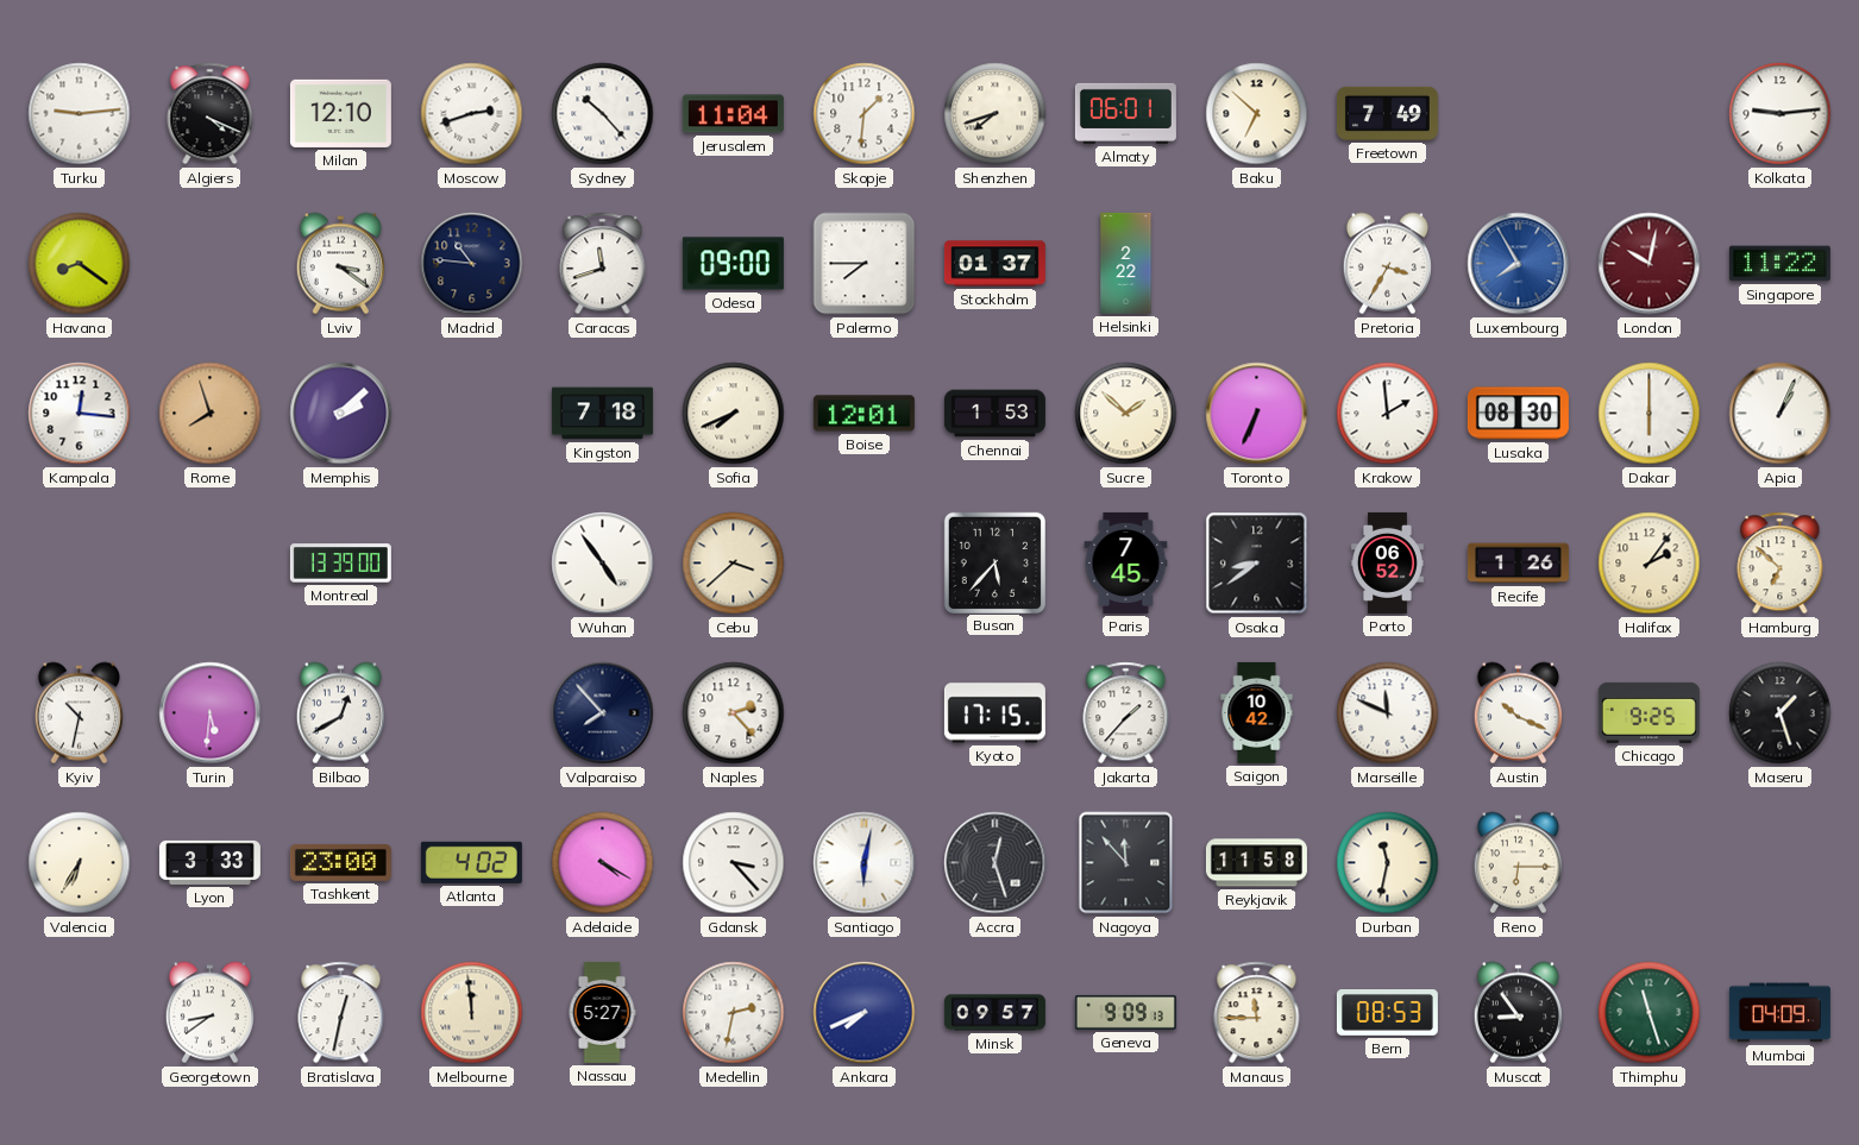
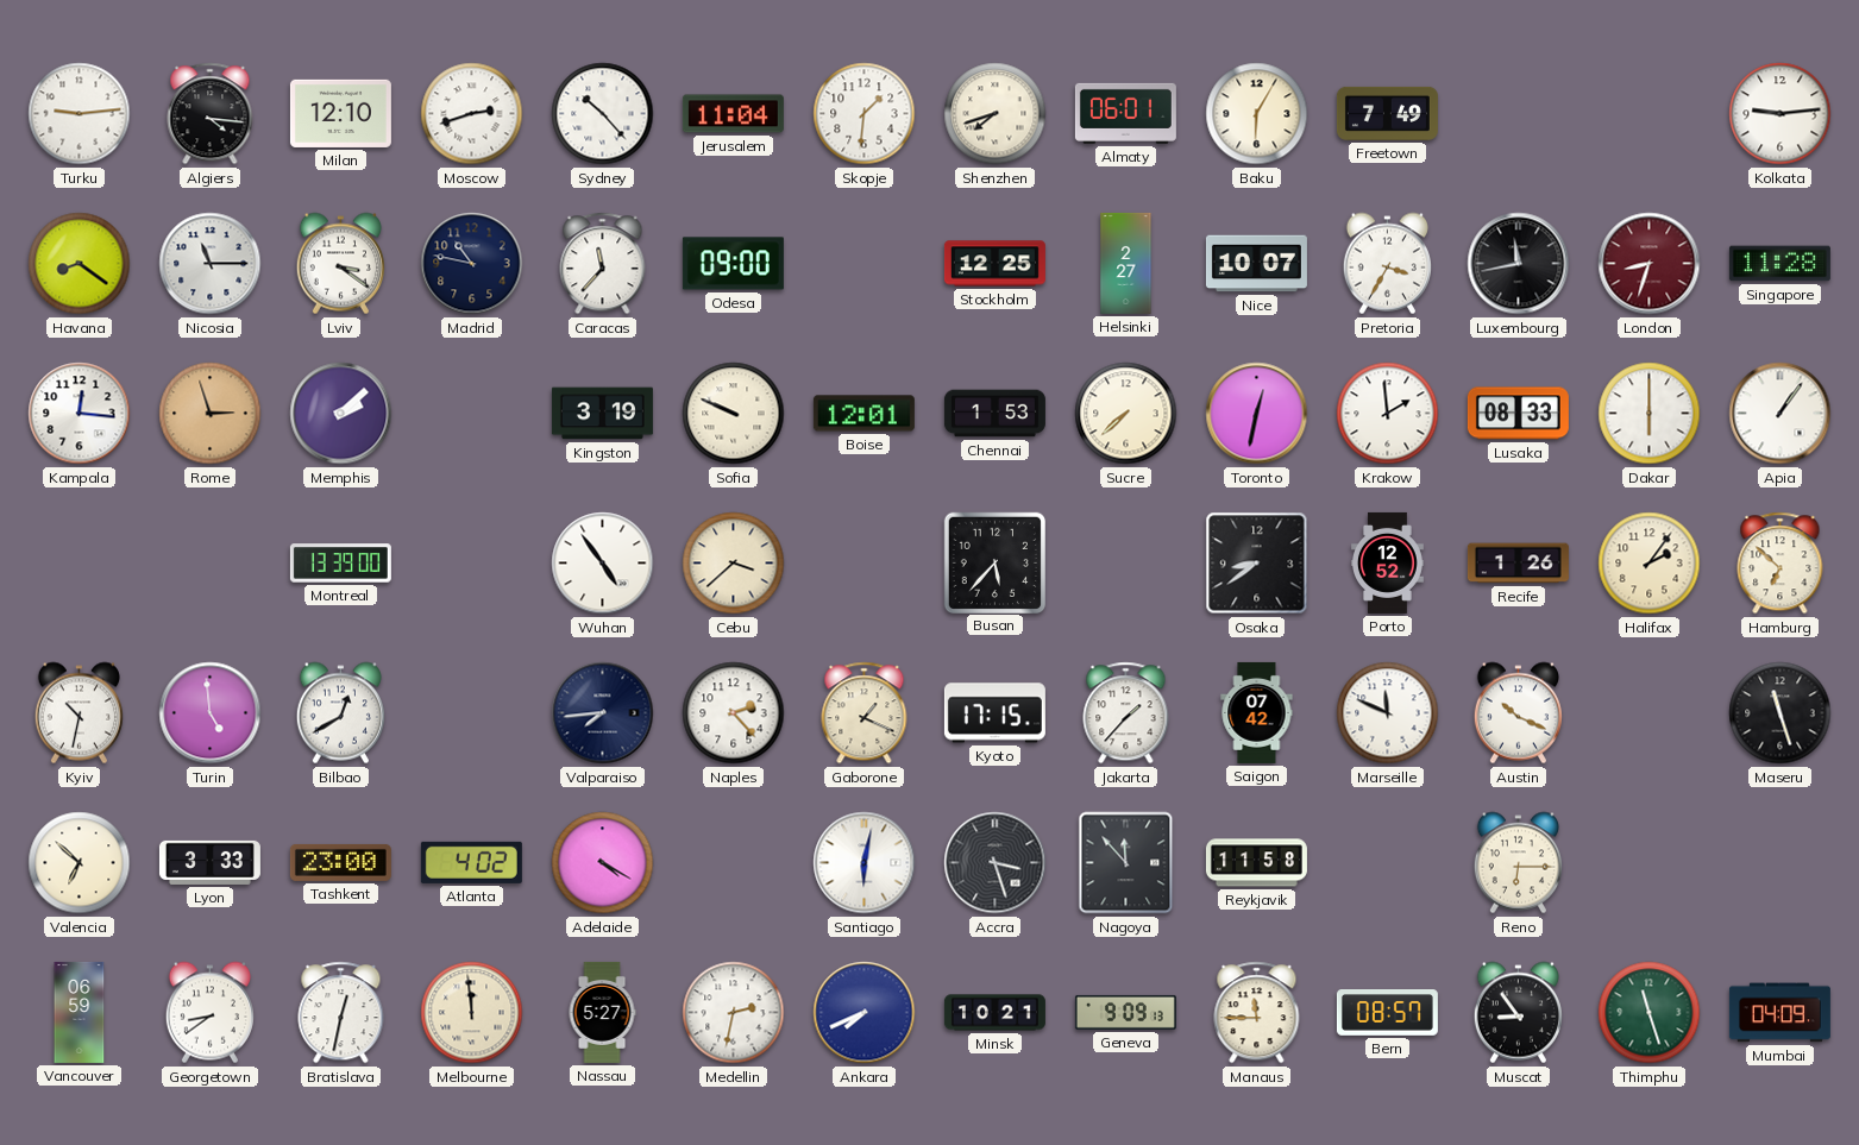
Algiers: 4:19 -> 4:16 (211, 114)
Baku: 6:52 -> 6:05 (1257, 114)
Nicosia: none -> 11:15 (211, 264)
Madrid: 10:46 -> 10:47 (472, 264)
Caracas: 11:42 -> 11:37 (603, 264)
Palermo: 7:45 -> none (865, 264)
Stockholm: 01:37 -> 12:25 (994, 264)
Helsinki: 2:22 -> 2:27 (1126, 263)
Nice: none -> 10:07 (1256, 264)
Luxembourg: 7:55 -> 11:43 (1519, 264)
Luxembourg dial: blue -> black (1519, 264)
London: 10:02 -> 8:33 (1650, 264)
Singapore: 11:22 -> 11:28 (1779, 264)
Rome: 7:57 -> 2:57 (211, 414)
Kingston: 7:18 -> 3:19 (602, 414)
Sofia: 7:41 -> 9:49 (734, 414)
Sucre: 1:52 -> 7:38 (1126, 414)
Toronto: 6:34 -> 12:32 (1257, 414)
Lusaka: 08:30 -> 08:33 (1518, 414)
Apia: 1:04 -> 1:06 (1781, 414)
Paris: 7:45 -> none (1126, 562)
Porto: 06:52 -> 12:52 (1388, 562)
Turin: 5:31 -> 4:59 (211, 713)
Valparaiso: 7:53 -> 7:44 (603, 713)
Gaborone: none -> 1:19 (865, 713)
Saigon: 10:42 -> 07:42 (1257, 712)
Chicago: 9:25 -> none (1648, 712)
Maseru: 1:27 -> 11:27 (1781, 713)
Valencia: 6:35 -> 6:52 (80, 863)
Gdansk: 3:23 -> none (734, 863)
Accra: 12:27 -> 3:27 (996, 863)
Durban: 11:32 -> none (1388, 863)
Vancouver: none -> 06:59 (80, 1012)
Minsk: 09:57 -> 10:21 (994, 1013)
Bern: 08:53 -> 08:57 (1387, 1013)
